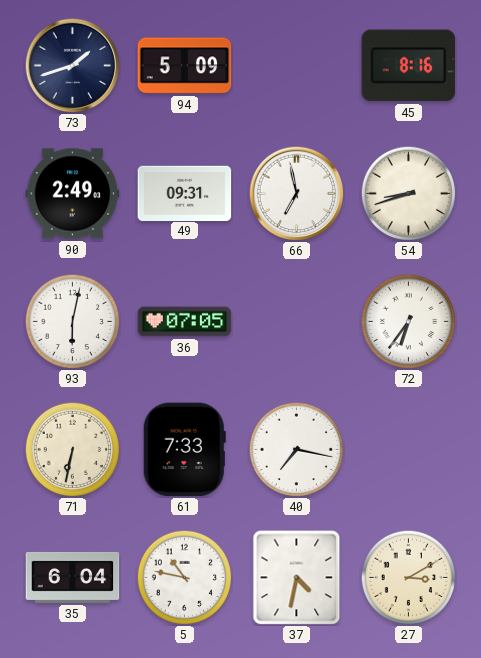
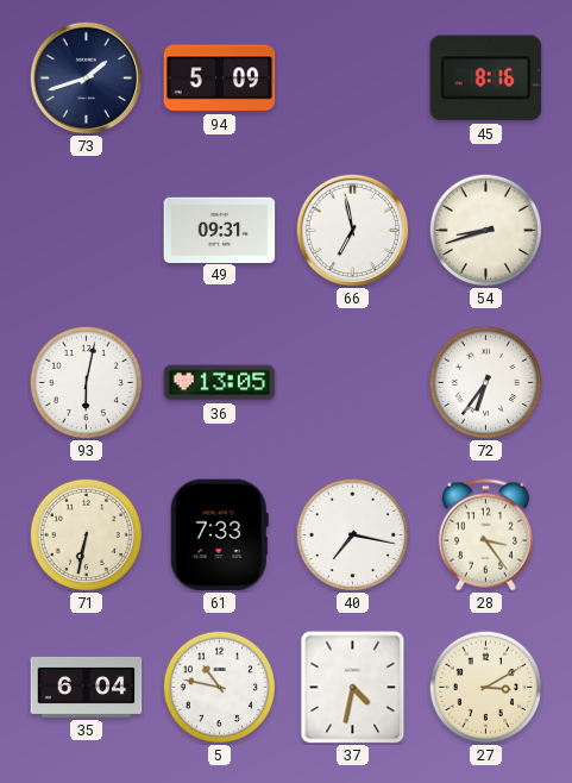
90: 2:49 -> none (73, 194)
36: 07:05 -> 13:05 (220, 383)
28: none -> 3:24 (485, 535)
